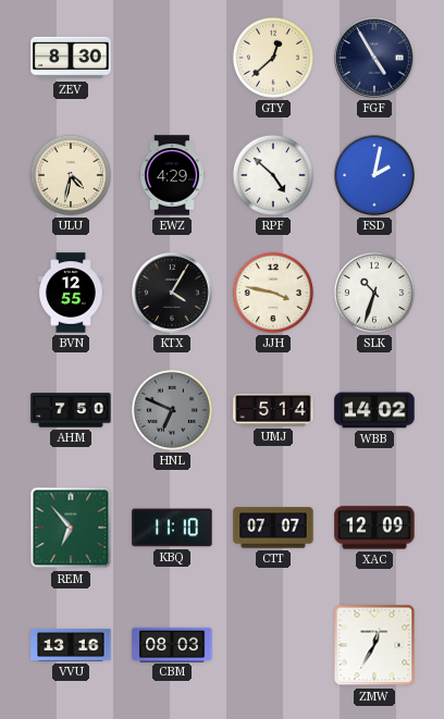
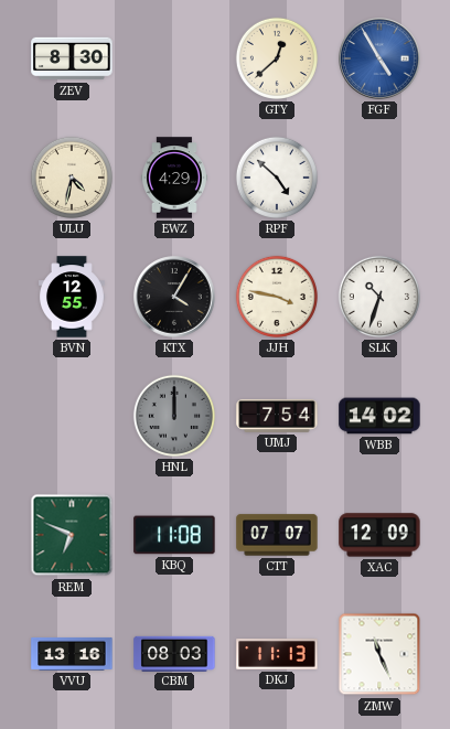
FGF dial: navy -> blue (379, 58)
FSD: 2:02 -> none (374, 175)
AHM: 7:50 -> none (71, 410)
HNL: 6:49 -> 12:00 (174, 416)
UMJ: 5:14 -> 7:54 (277, 416)
REM: 6:53 -> 6:49 (72, 535)
KBQ: 11:10 -> 11:08 (174, 535)
DKJ: none -> 11:13 (277, 654)
ZMW: 12:35 -> 11:26 (379, 654)
